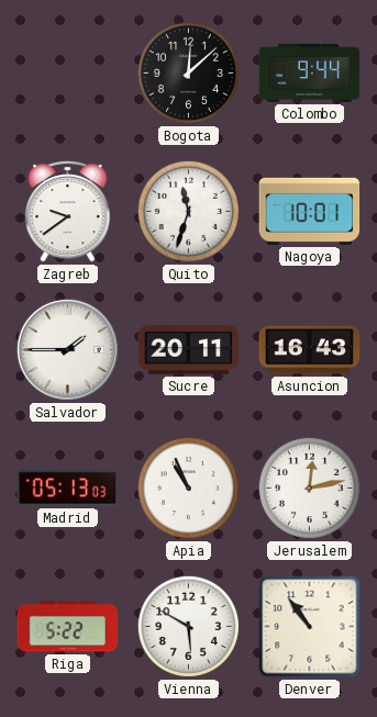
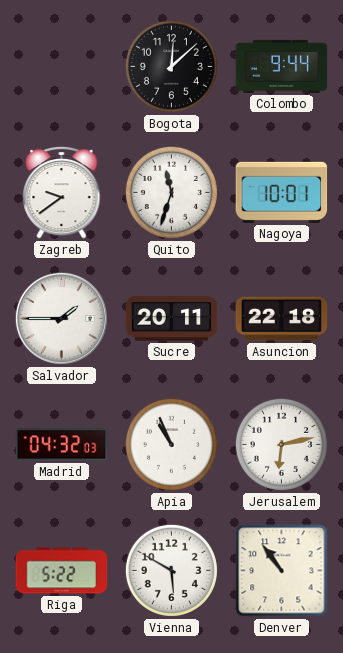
Asuncion: 16:43 -> 22:18 (282, 319)
Madrid: 05:13 -> 04:32 (62, 445)
Jerusalem: 12:13 -> 6:13 (281, 444)
